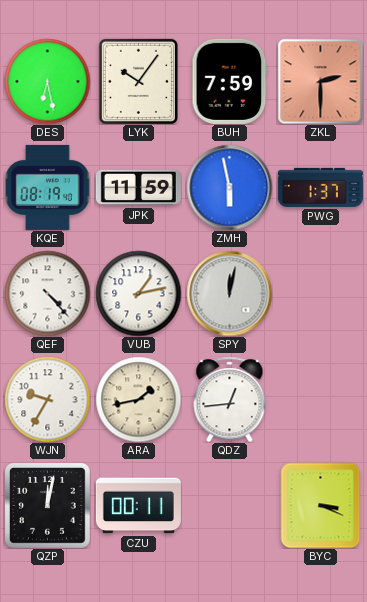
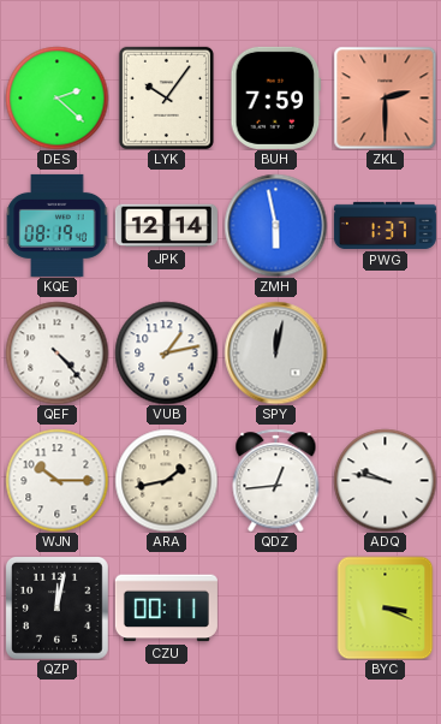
DES: 6:28 -> 2:22 (56, 97)
JPK: 11:59 -> 12:14 (166, 226)
WJN: 9:35 -> 10:15 (56, 480)
ADQ: none -> 9:47 (385, 480)
